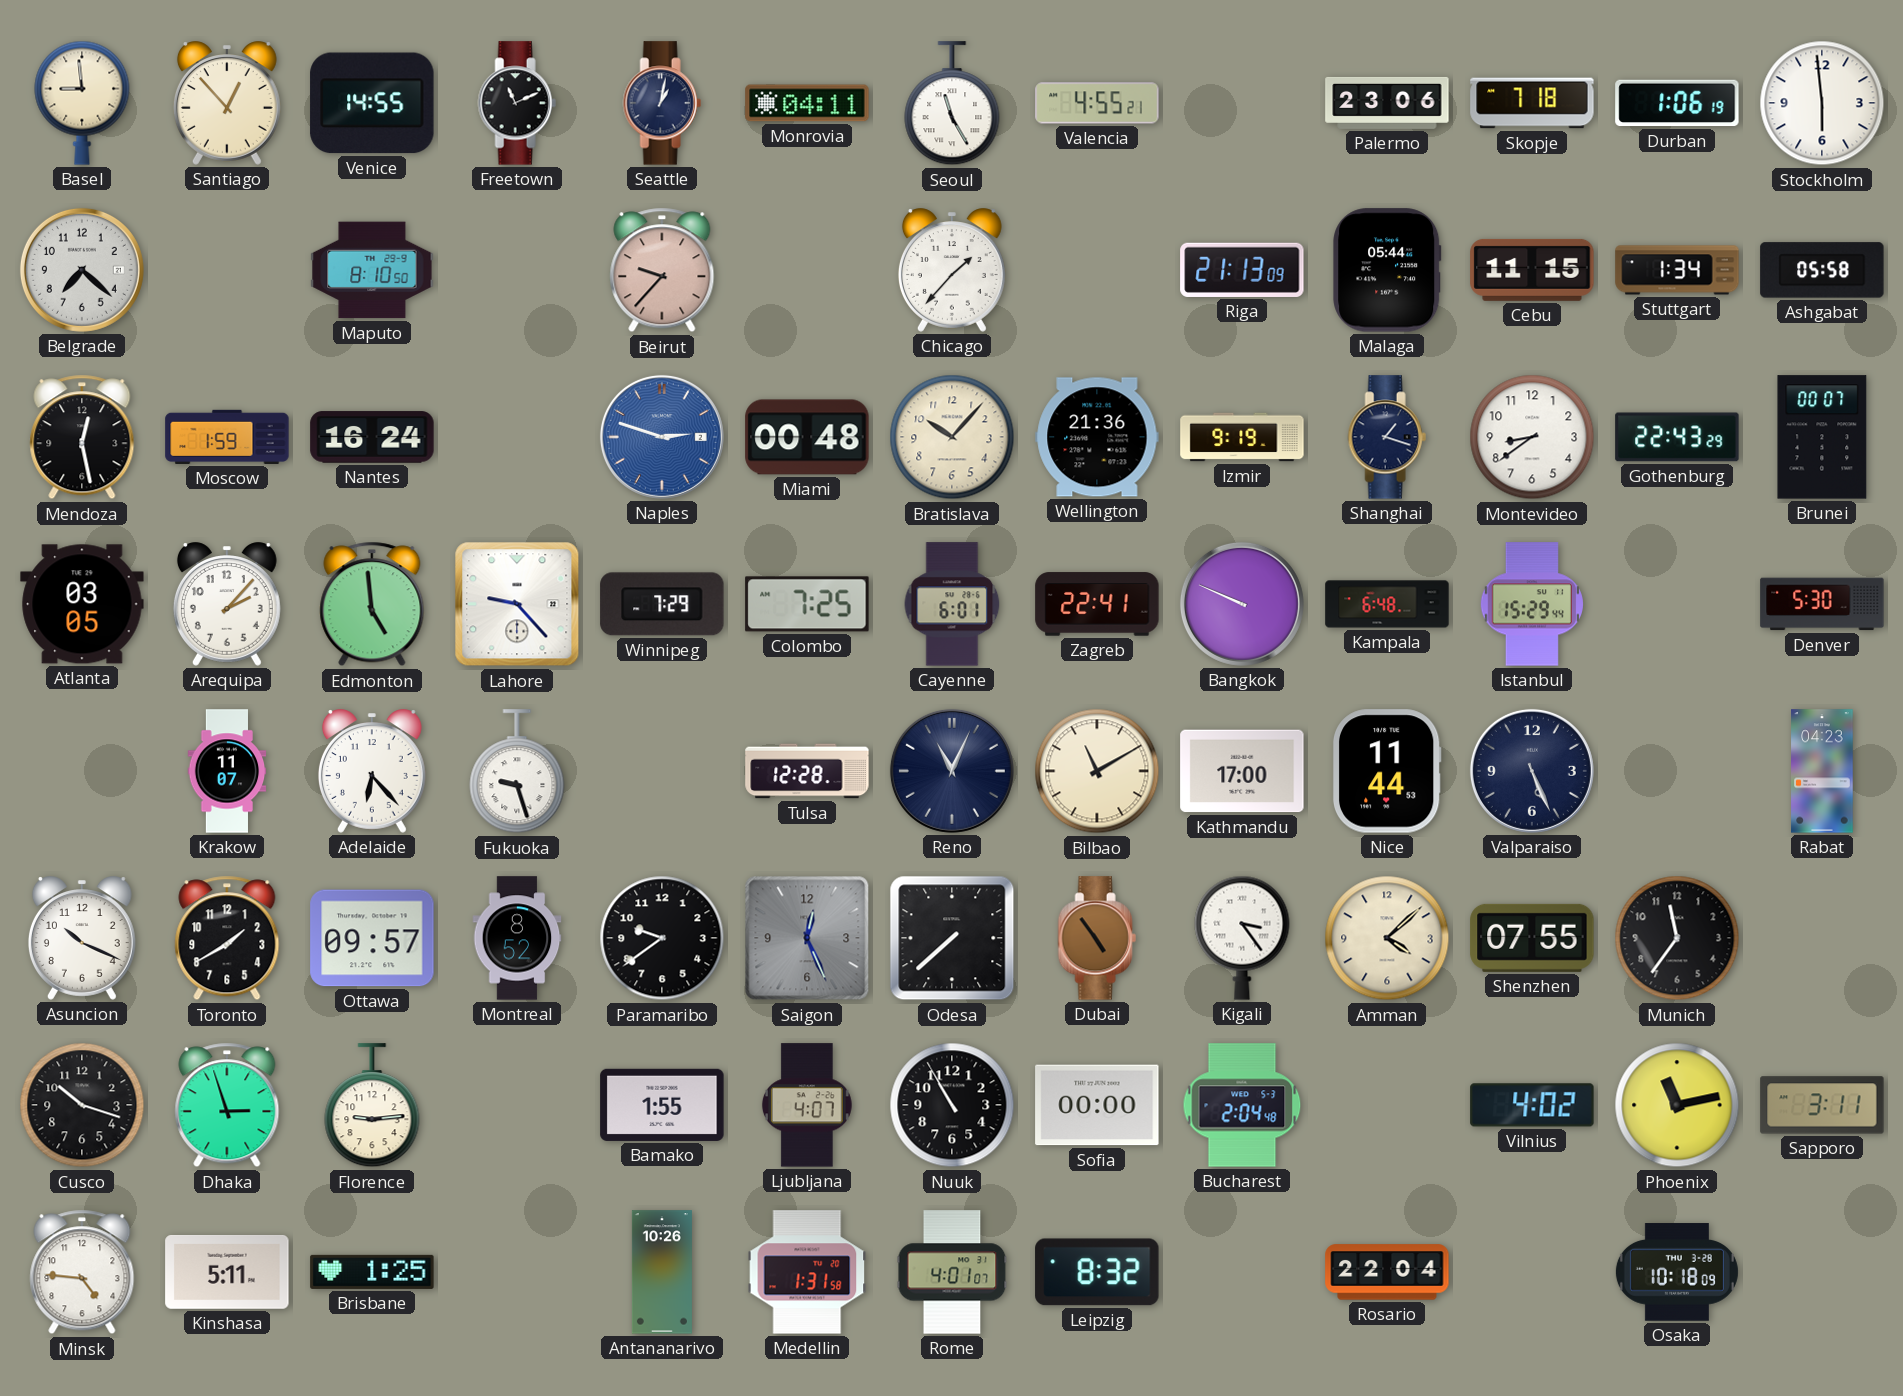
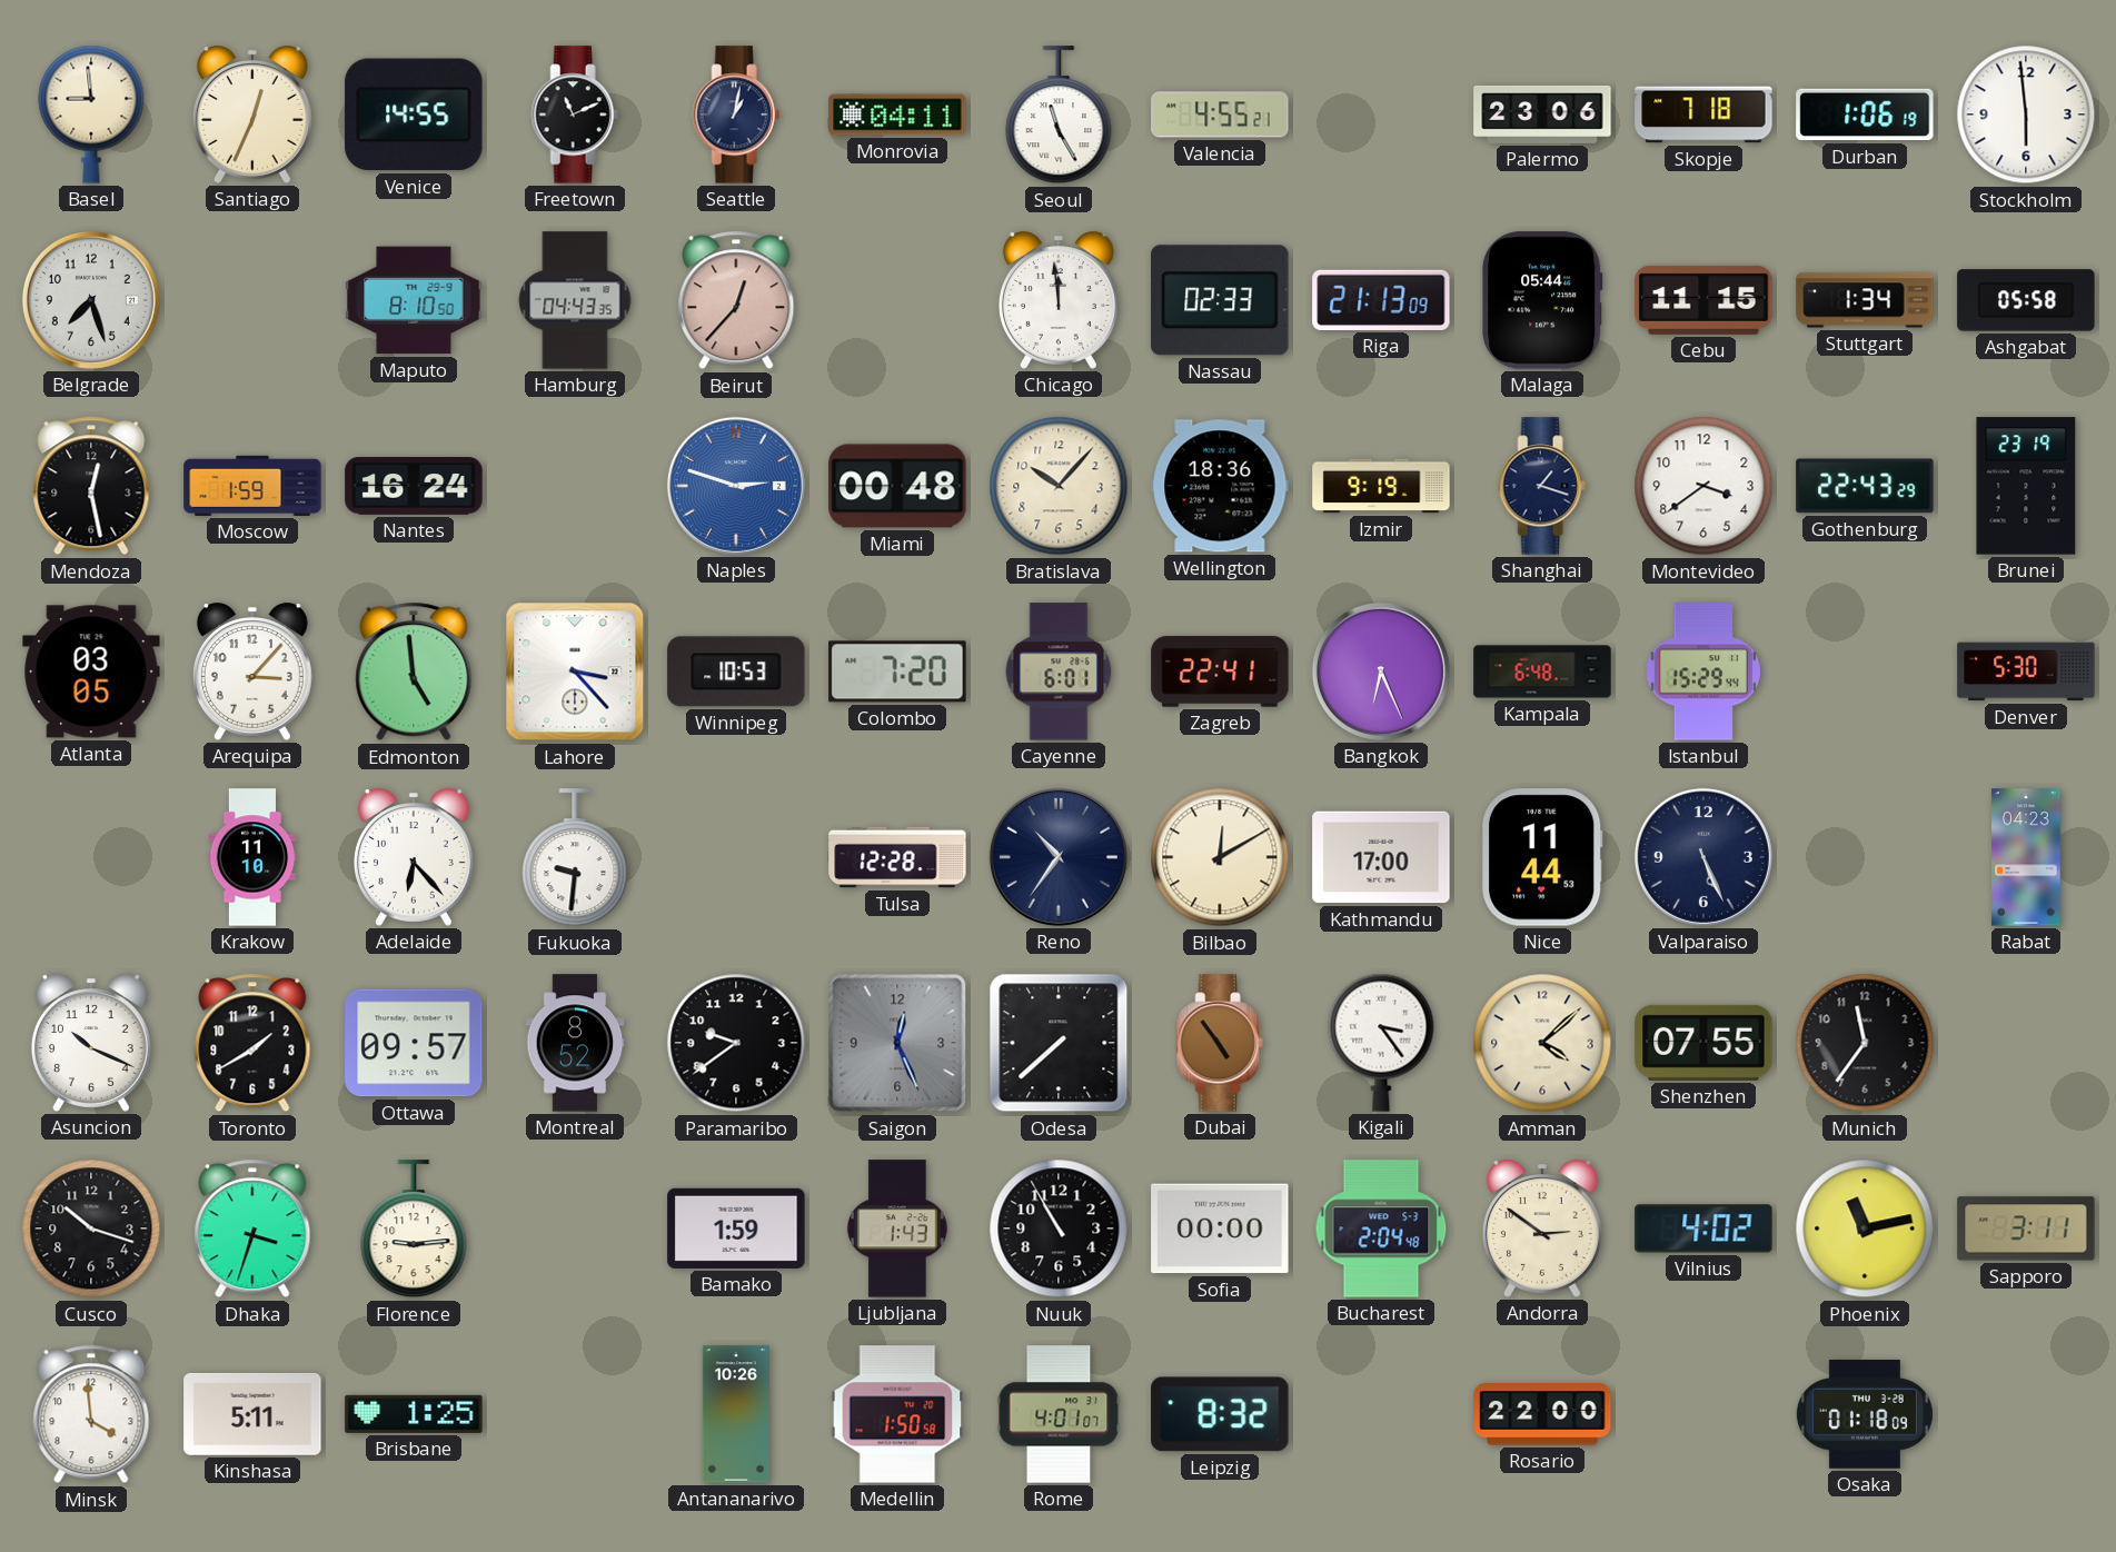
Santiago: 12:53 -> 12:34 (252, 115)
Belgrade: 7:22 -> 7:27 (91, 300)
Hamburg: none -> 04:43 (575, 300)
Beirut: 9:37 -> 12:37 (736, 300)
Chicago: 1:37 -> 11:59 (1059, 300)
Nassau: none -> 02:33 (1220, 300)
Wellington: 21:36 -> 18:36 (1220, 486)
Montevideo: 8:39 -> 3:39 (1703, 486)
Brunei: 00:07 -> 23:19 (2026, 486)
Arequipa: 2:07 -> 3:07 (252, 671)
Lahore: 9:23 -> 3:23 (575, 671)
Winnipeg: 7:29 -> 10:53 (736, 671)
Colombo: 7:25 -> 7:20 (897, 671)
Bangkok: 9:49 -> 6:26 (1381, 671)
Krakow: 11:07 -> 11:10 (252, 857)
Fukuoka: 9:27 -> 9:31 (575, 858)
Reno: 11:04 -> 10:36 (1059, 857)
Bilbao: 11:10 -> 12:10 (1220, 857)
Dhaka: 2:57 -> 3:33 (252, 1228)
Bamako: 1:55 -> 1:59 (736, 1228)
Ljubljana: 4:07 -> 1:43 (897, 1228)
Andorra: none -> 2:51 (1542, 1228)
Minsk: 4:46 -> 3:59 (91, 1414)
Medellin: 1:31 -> 1:50 (897, 1414)
Rosario: 22:04 -> 22:00 (1542, 1414)
Osaka: 10:18 -> 01:18 (1865, 1414)
